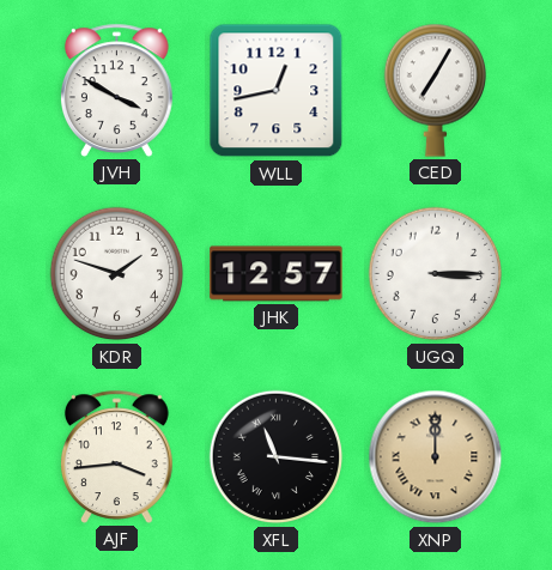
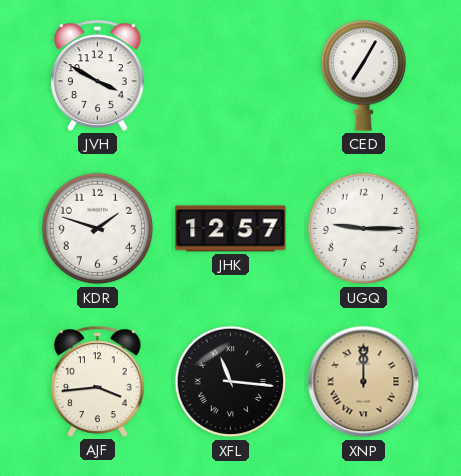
WLL: 12:43 -> none (277, 91)
UGQ: 3:15 -> 9:15 (364, 229)
